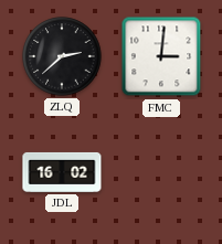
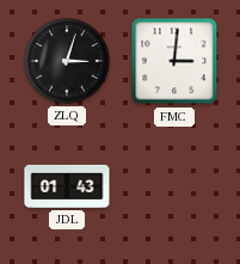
ZLQ: 2:38 -> 3:03 (67, 61)
JDL: 16:02 -> 01:43 (67, 186)
